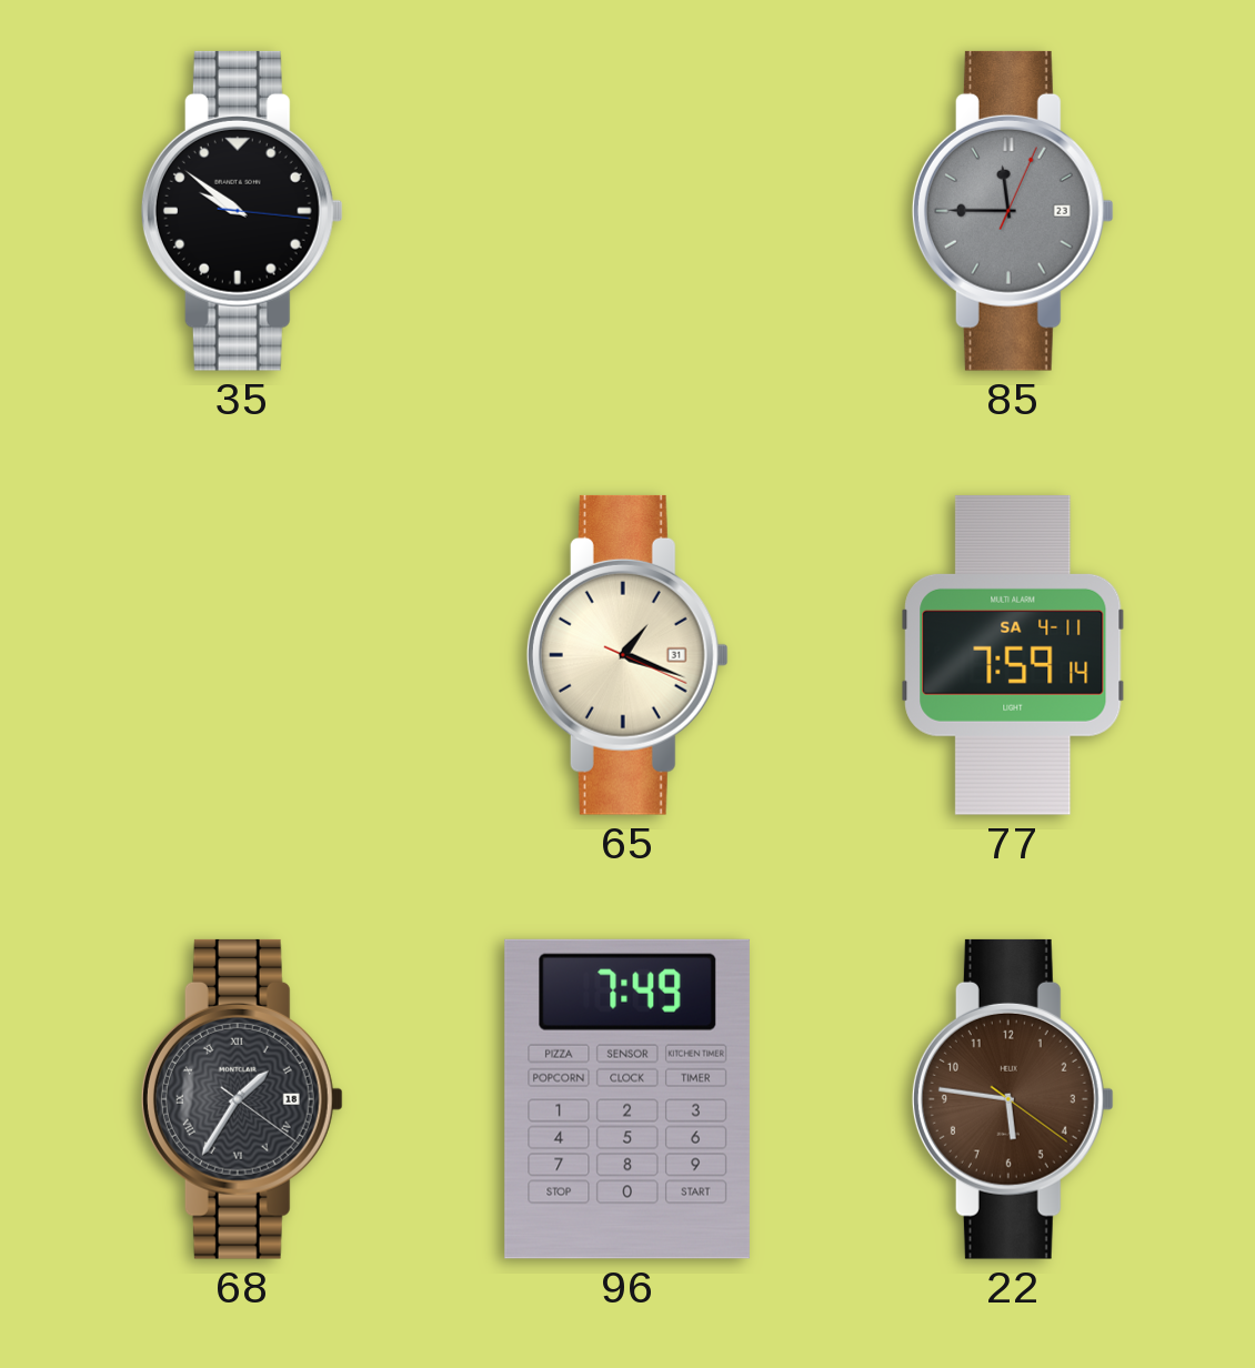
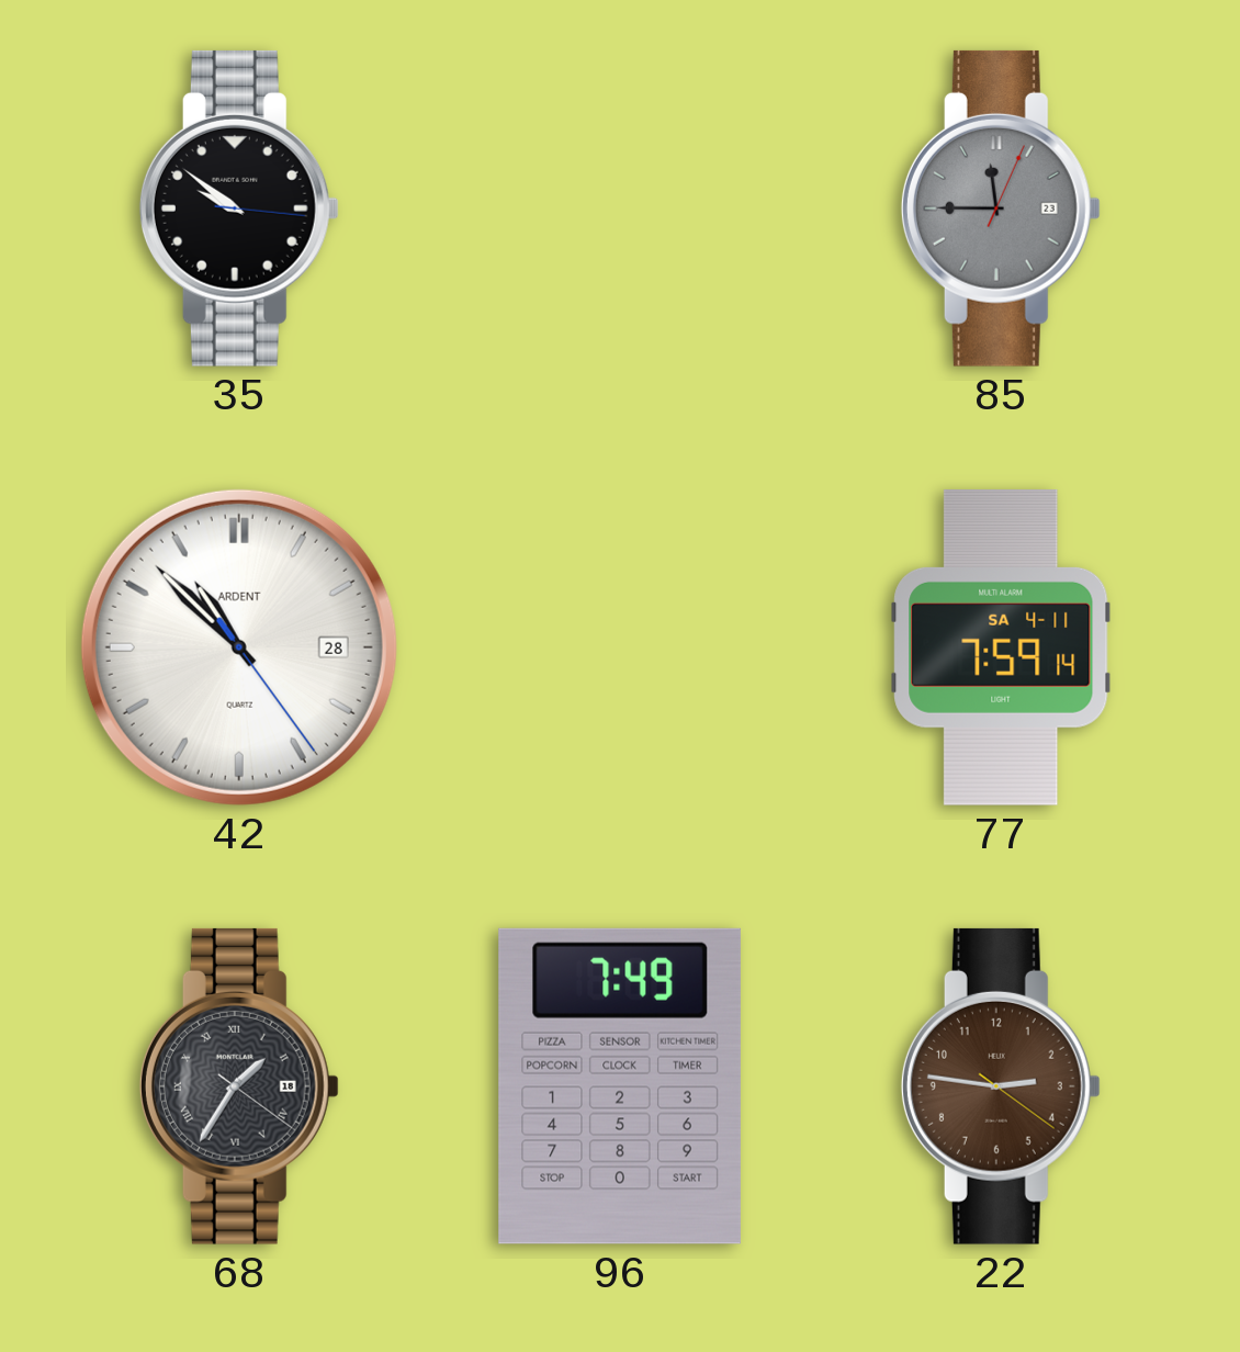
42: none -> 10:52 (239, 647)
65: 1:18 -> none (627, 655)
22: 5:46 -> 2:46 (1001, 1086)
